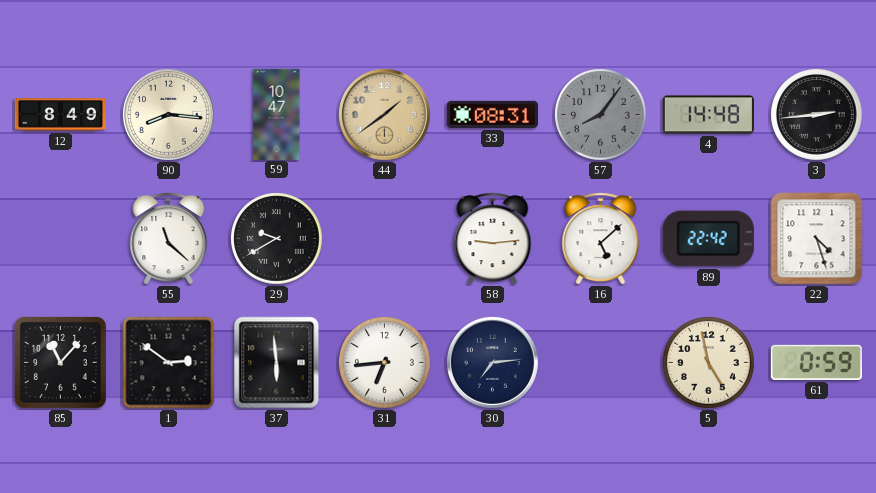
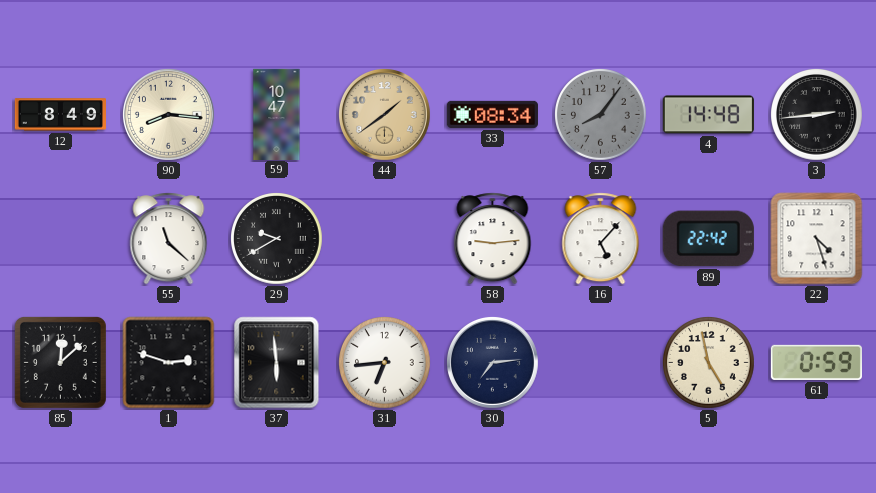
33: 08:31 -> 08:34 (492, 114)
16: 5:08 -> 5:07 (601, 239)
85: 11:07 -> 12:08 (60, 362)
1: 2:51 -> 2:48 (169, 363)
